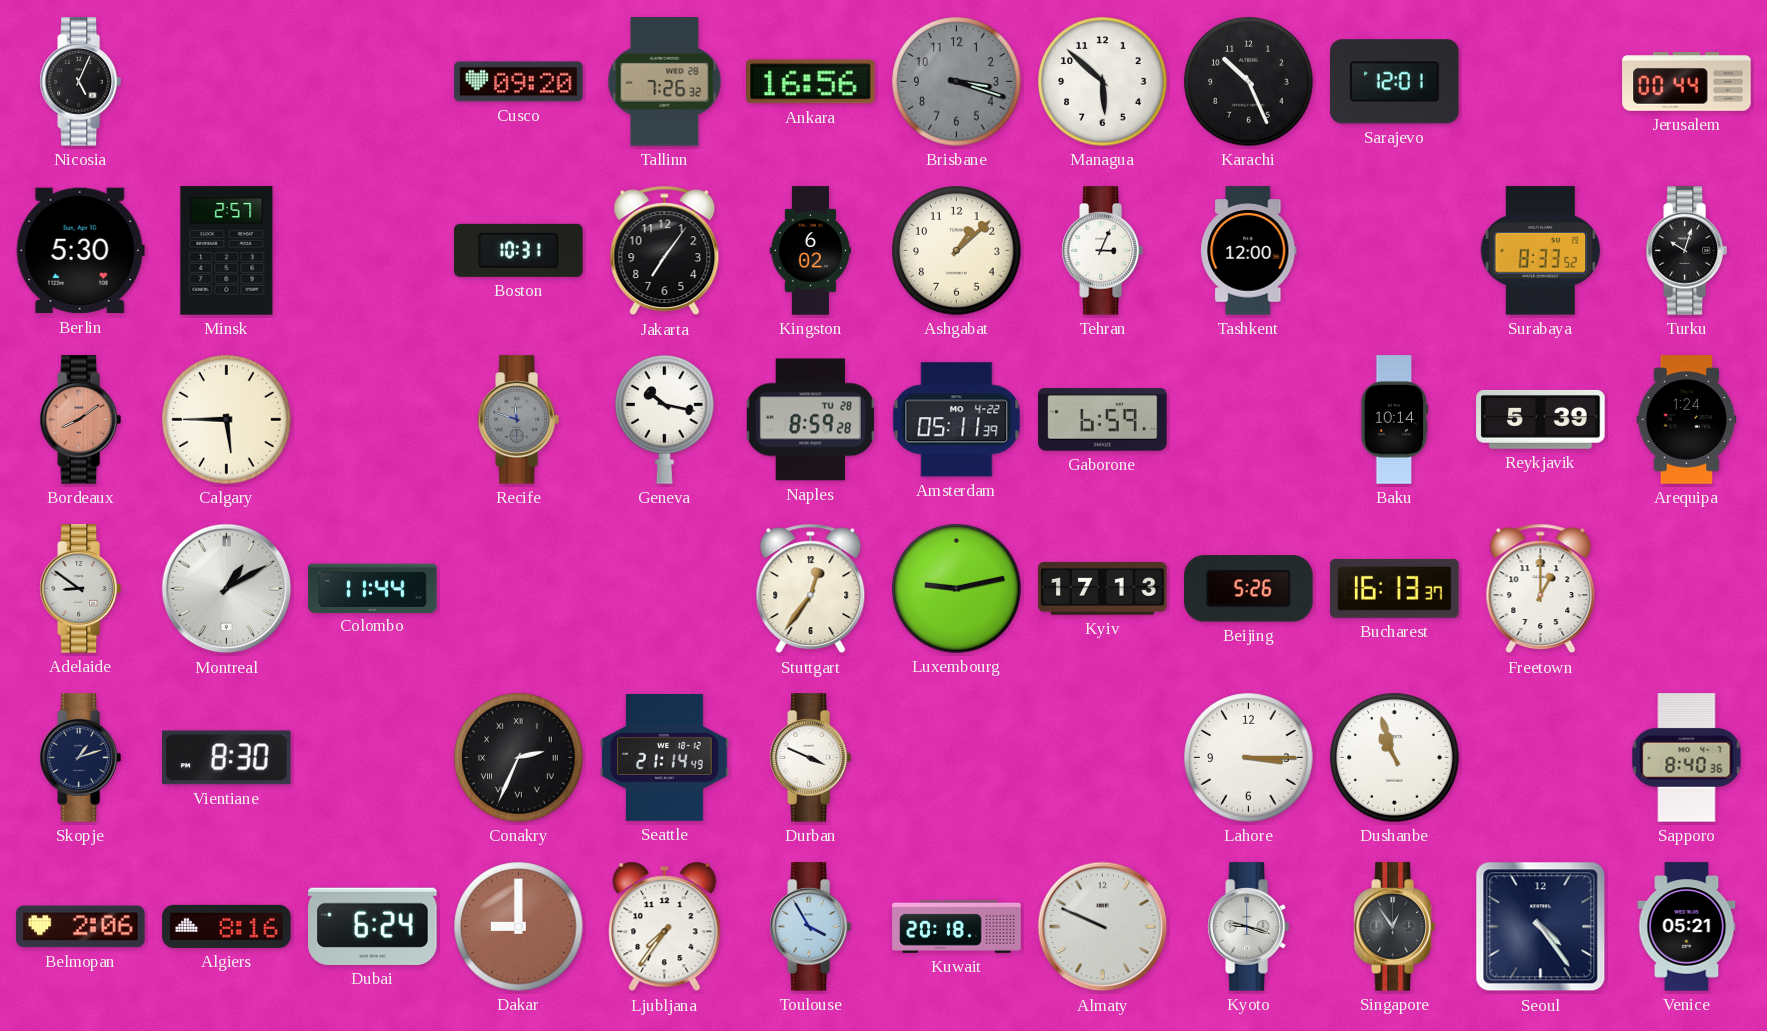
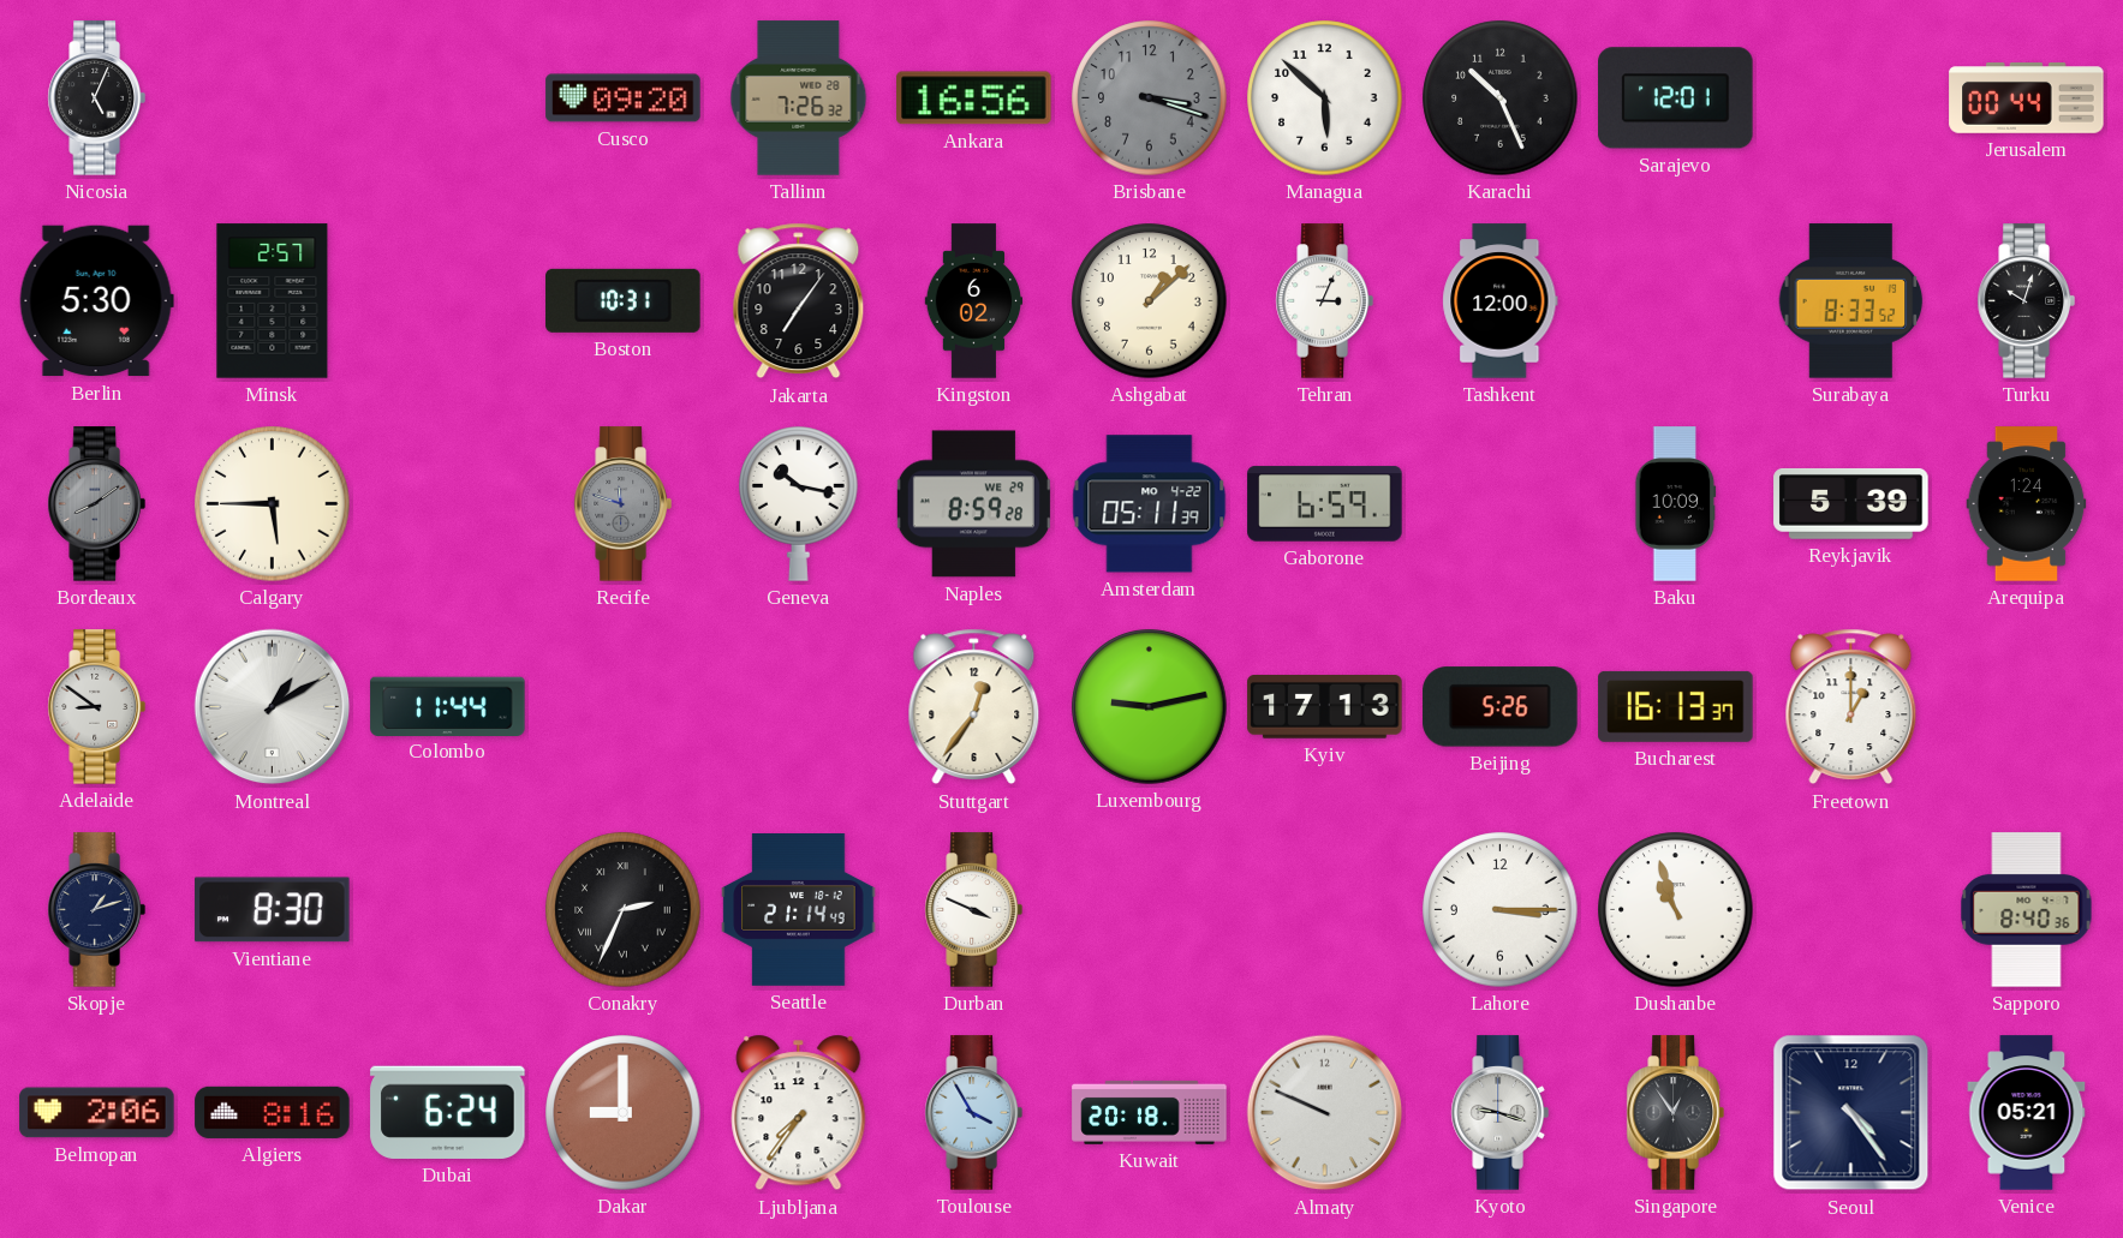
Bordeaux dial: salmon -> grey (96, 504)
Naples date: TU 28 -> WE 29 (973, 504)
Baku: 10:14 -> 10:09 (1676, 504)
